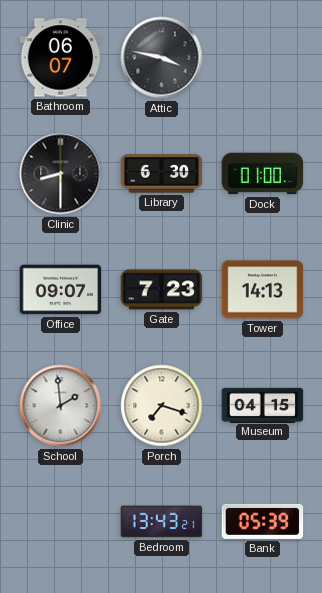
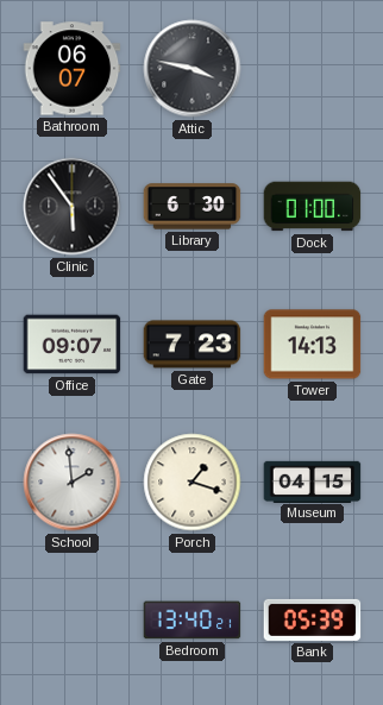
Clinic: 8:30 -> 5:54 (73, 207)
Porch: 7:18 -> 1:18 (193, 483)
Bedroom: 13:43 -> 13:40 (193, 621)
